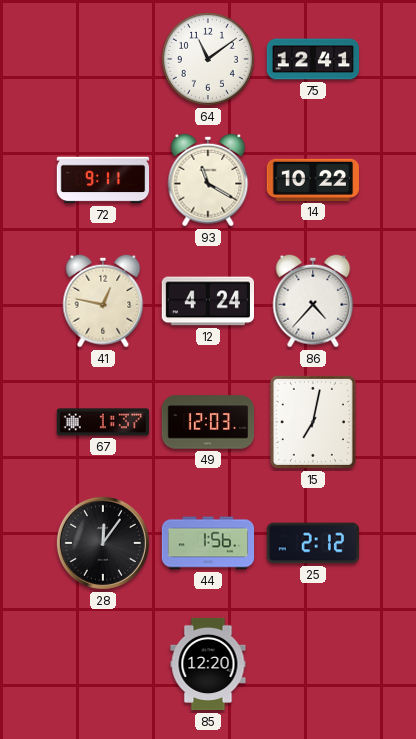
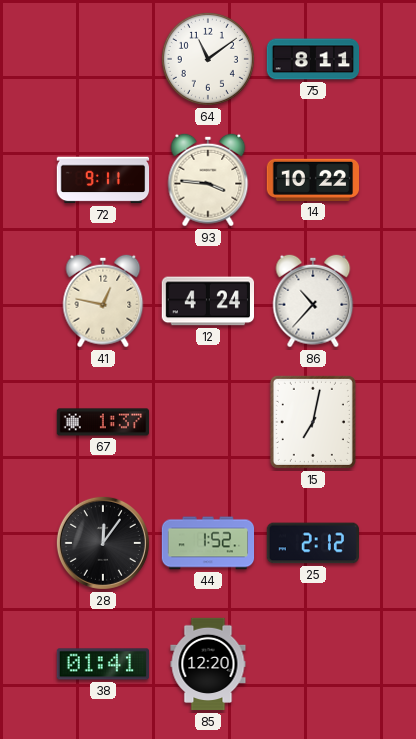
75: 12:41 -> 8:11 (313, 59)
93: 11:20 -> 3:46 (208, 180)
86: 4:37 -> 10:37 (313, 301)
49: 12:03 -> none (208, 422)
44: 1:56 -> 1:52 (208, 543)
38: none -> 01:41 (102, 664)
